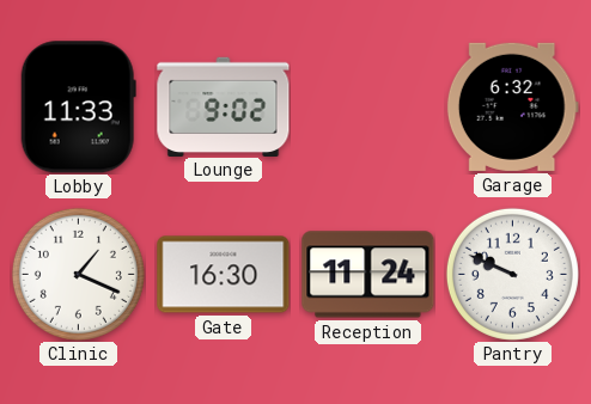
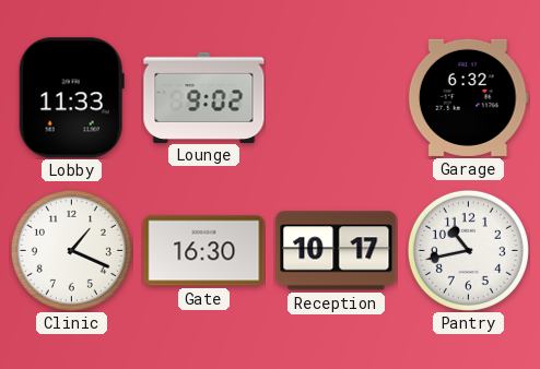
Reception: 11:24 -> 10:17 (337, 251)
Pantry: 9:49 -> 10:43 (468, 250)
